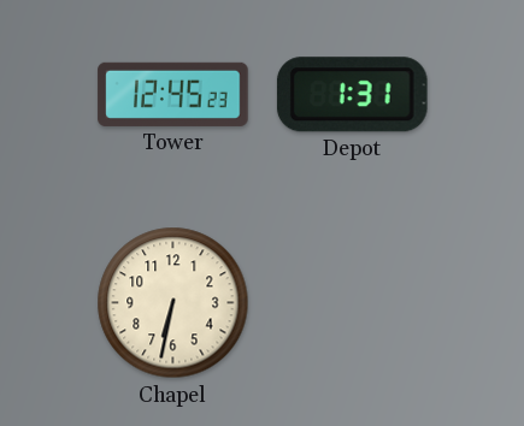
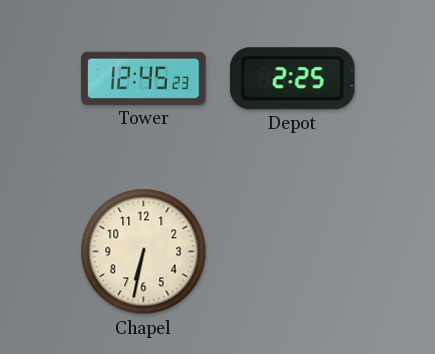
Depot: 1:31 -> 2:25 (292, 79)
